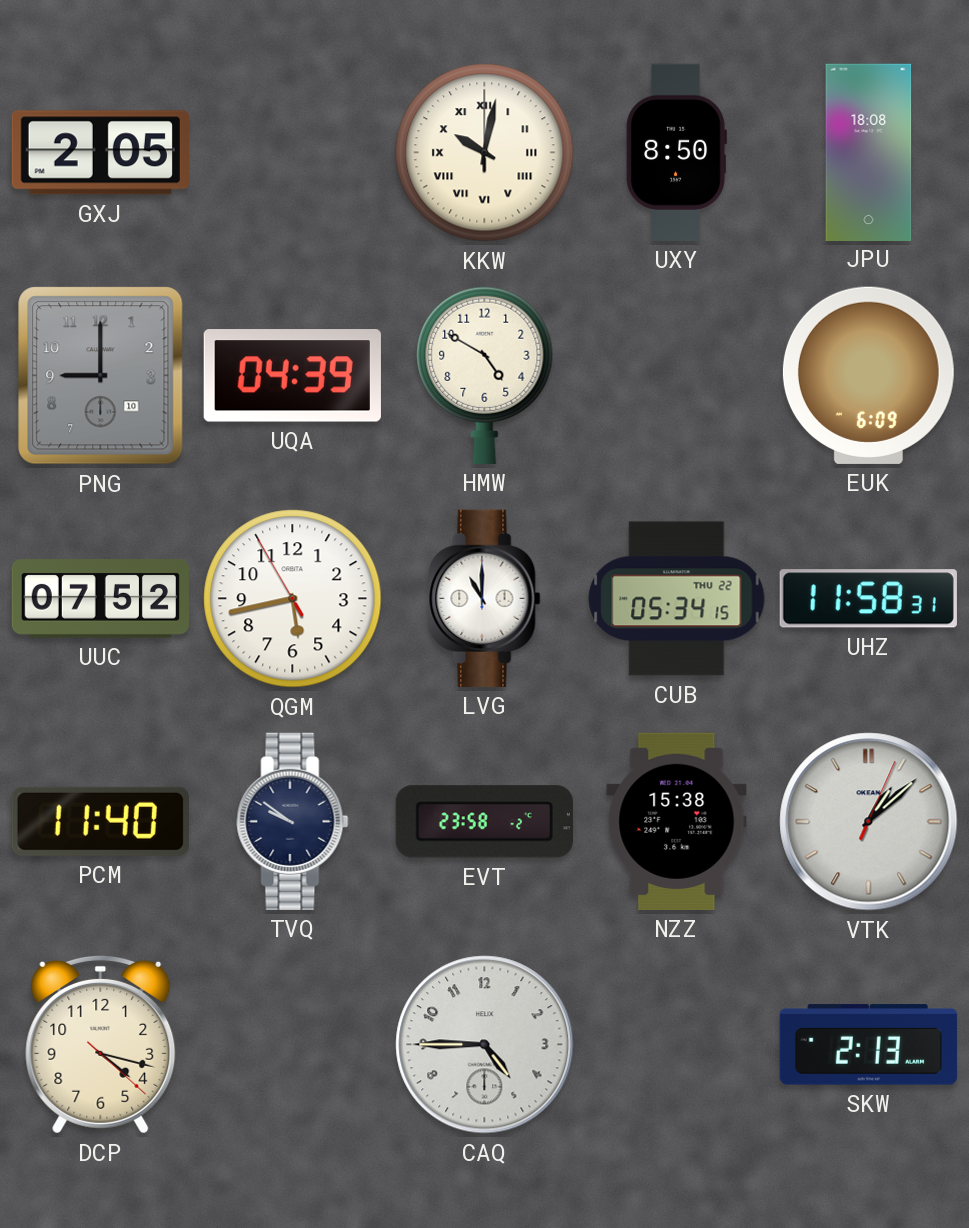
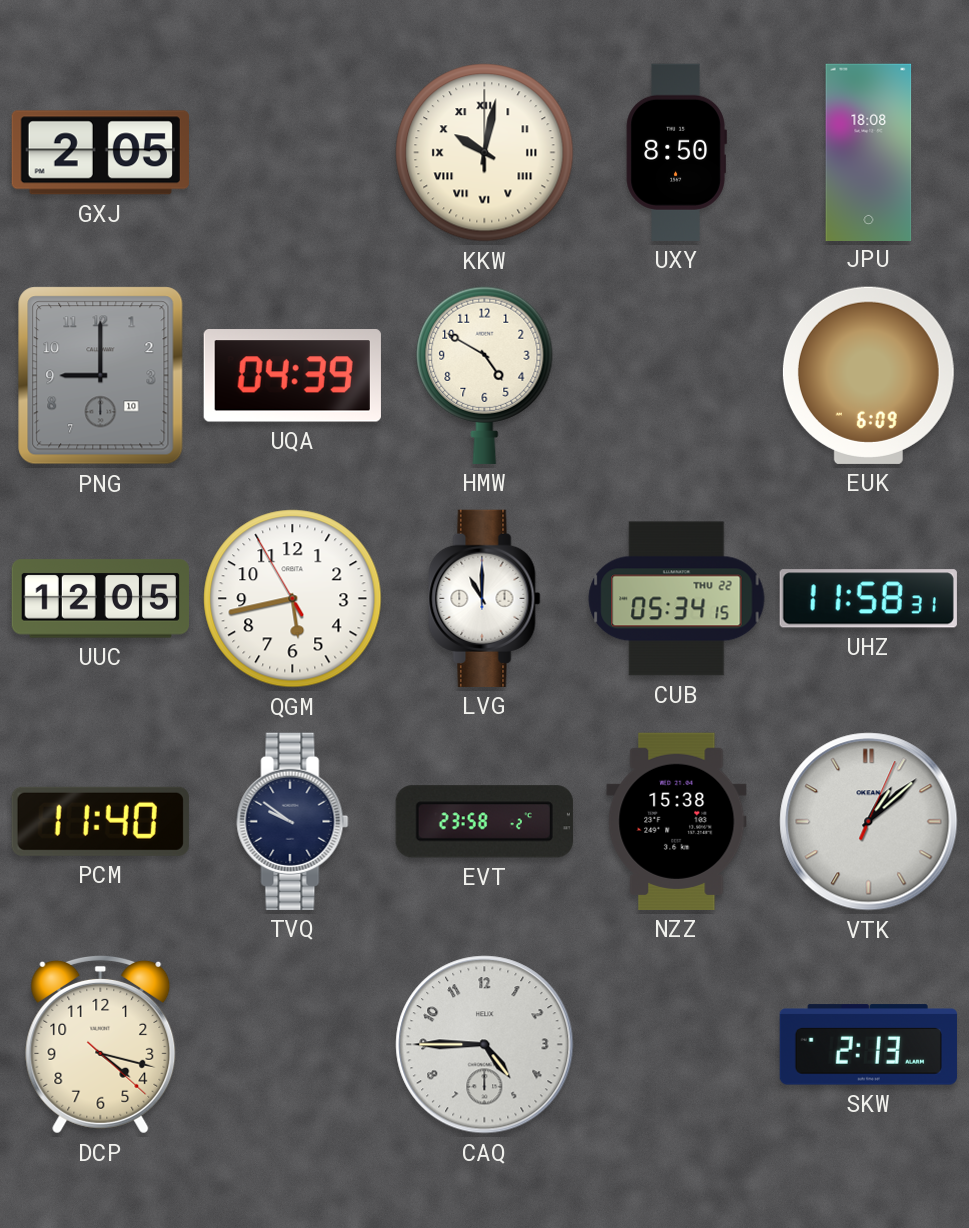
UUC: 07:52 -> 12:05 (100, 599)
